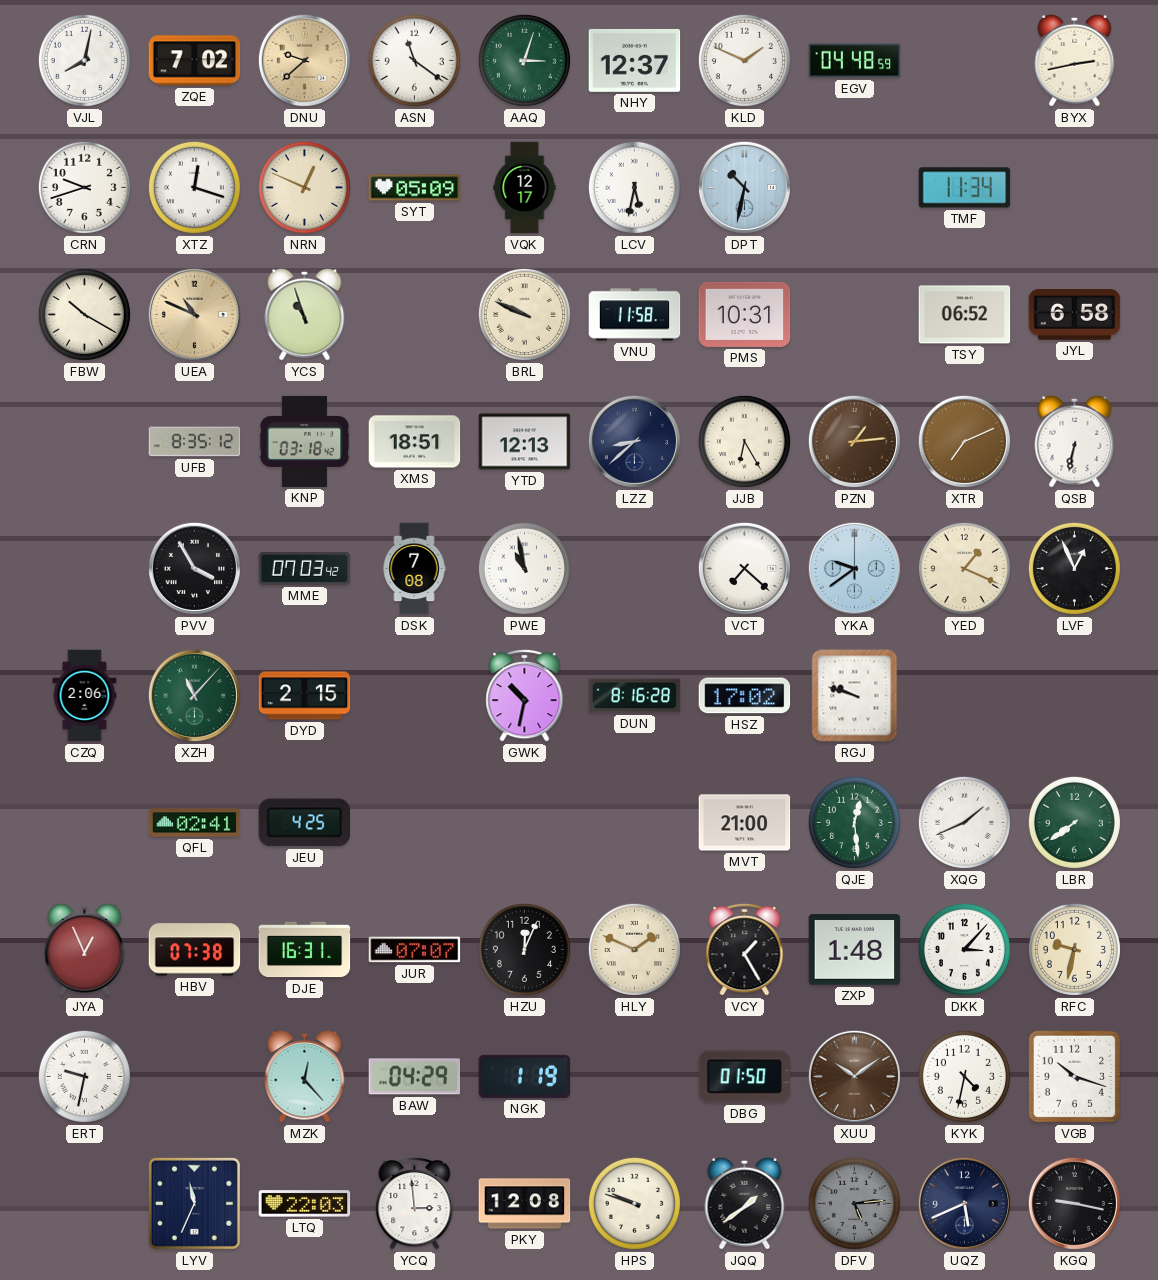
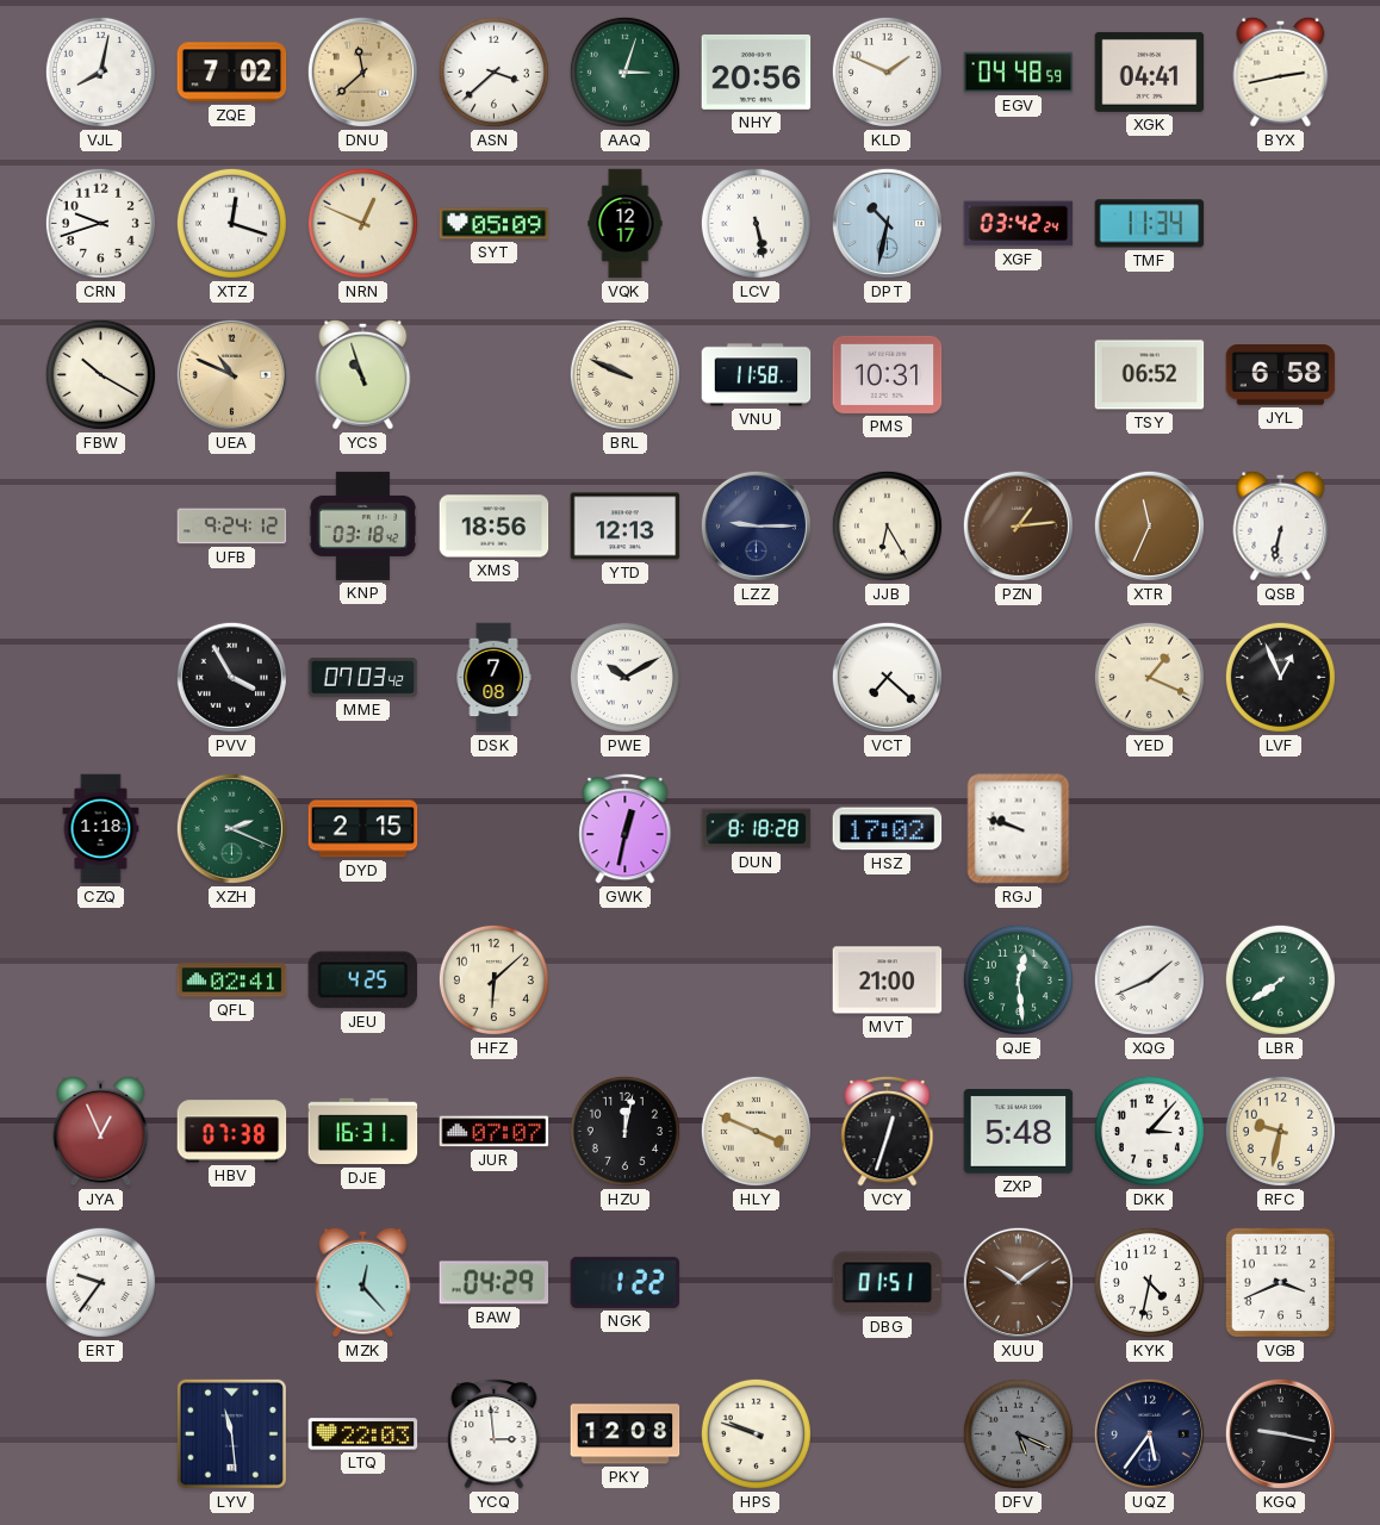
DNU: 9:38 -> 11:38 (362, 71)
ASN: 11:21 -> 3:38 (493, 71)
NHY: 12:37 -> 20:56 (757, 71)
XGK: none -> 04:41 (1150, 71)
LCV: 5:32 -> 5:28 (756, 223)
XGF: none -> 03:42 (1019, 224)
UFB: 8:35 -> 9:24 (232, 527)
XMS: 18:51 -> 18:56 (495, 527)
LZZ: 8:38 -> 9:15 (756, 525)
XTR: 7:11 -> 11:34 (1149, 525)
PWE: 10:58 -> 10:10 (624, 677)
YKA: 9:39 -> none (854, 568)
CZQ: 2:06 -> 1:18 (101, 829)
XZH: 11:07 -> 2:19 (231, 828)
GWK: 10:32 -> 12:32 (626, 828)
DUN: 8:16 -> 8:18 (757, 829)
HFZ: none -> 6:08 (493, 979)
HZU: 12:04 -> 12:02 (624, 1131)
HLY: 1:49 -> 3:49 (756, 1131)
VCY: 1:25 -> 12:33 (888, 1131)
ZXP: 1:48 -> 5:48 (1019, 1132)
ERT: 9:32 -> 9:36 (100, 1282)
NGK: 1:19 -> 1:22 (626, 1282)
DBG: 01:50 -> 01:51 (888, 1283)
VGB: 10:18 -> 3:41 (1280, 1282)
LYV: 11:34 -> 11:29 (231, 1433)
JQQ: 1:39 -> none (745, 1203)
DFV: 5:14 -> 5:19 (1018, 1433)
UQZ: 5:41 -> 5:36 (1149, 1433)
